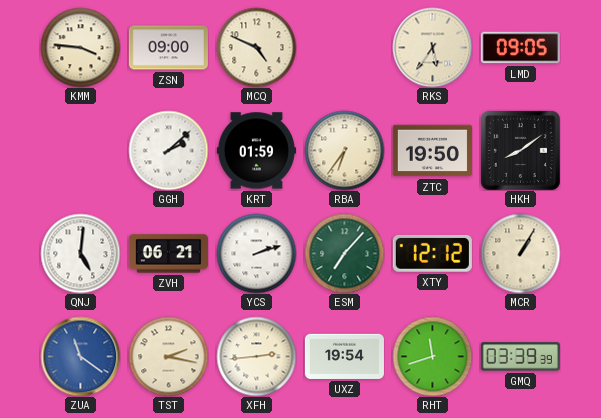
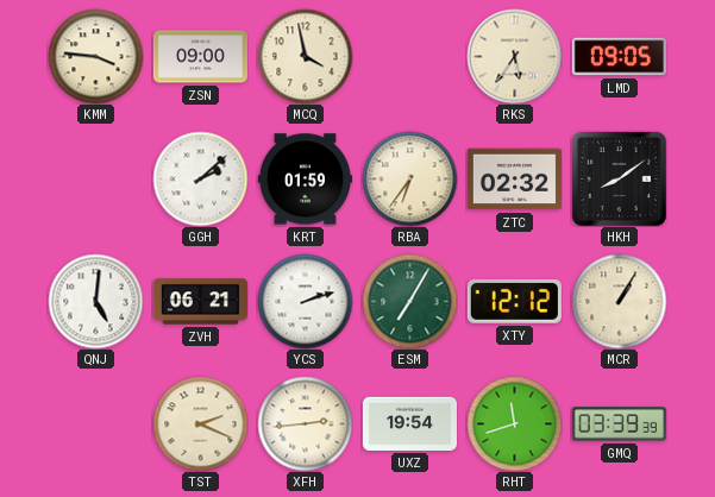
MCQ: 4:49 -> 3:58 (305, 56)
ZTC: 19:50 -> 02:32 (514, 180)
ESM: 7:07 -> 7:05 (409, 301)
ZUA: 11:21 -> none (80, 356)
TST: 2:17 -> 2:19 (200, 423)
